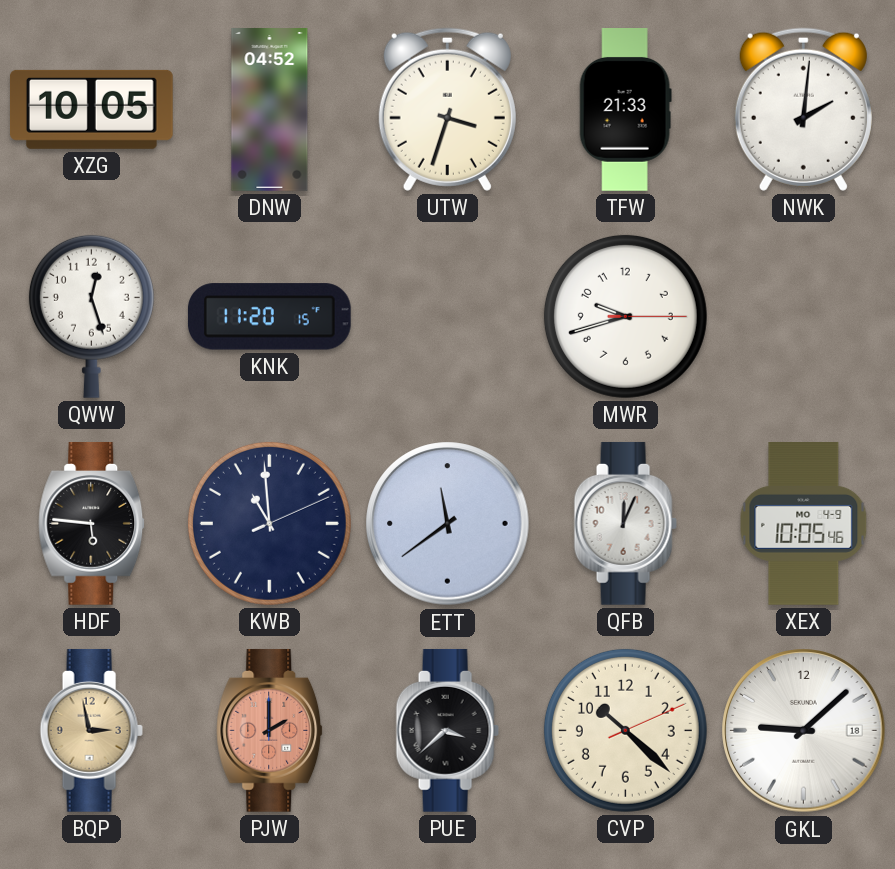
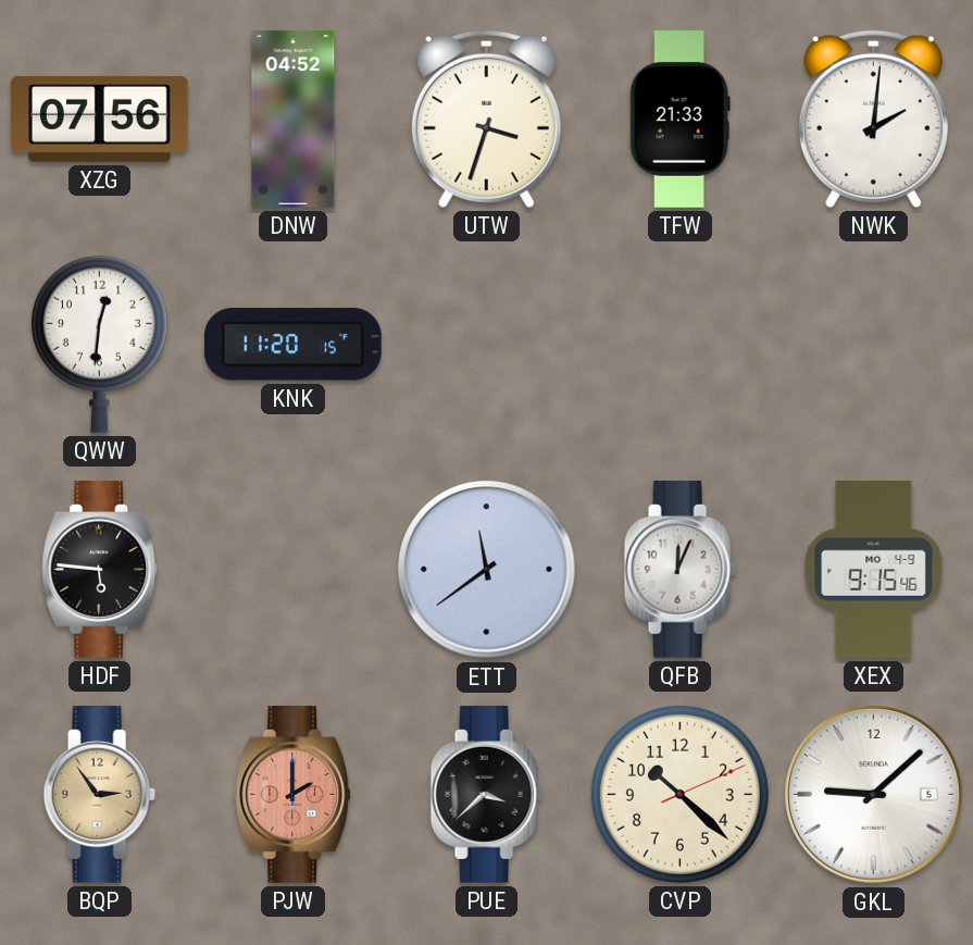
XZG: 10:05 -> 07:56 (99, 119)
QWW: 12:27 -> 12:31 (99, 344)
MWR: 9:42 -> none (625, 316)
KWB: 10:59 -> none (269, 523)
XEX: 10:05 -> 9:15 (874, 570)
BQP: 2:58 -> 2:54 (99, 794)
GKL date: 18 -> 5 (874, 795)
